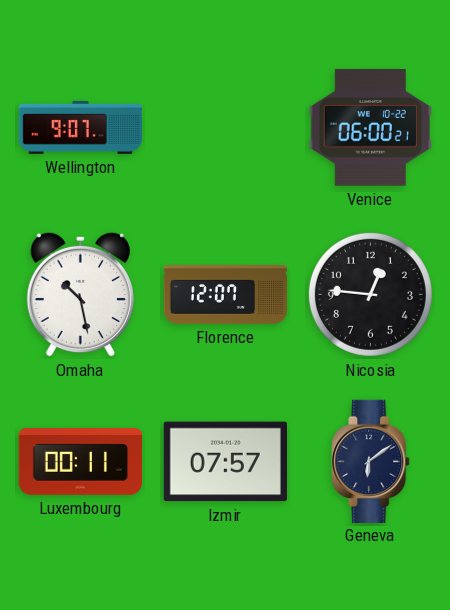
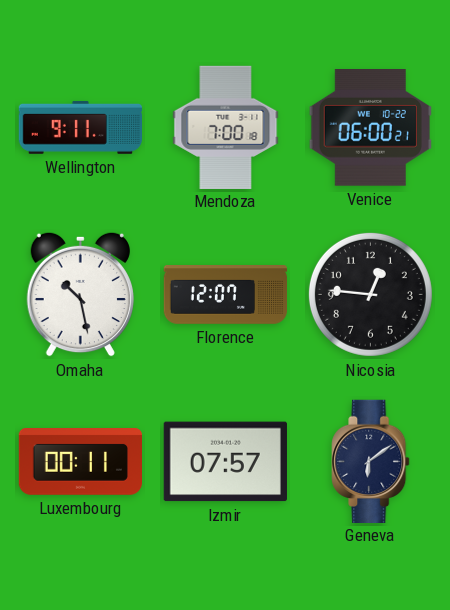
Wellington: 9:07 -> 9:11 (80, 127)
Mendoza: none -> 7:00 (226, 127)
